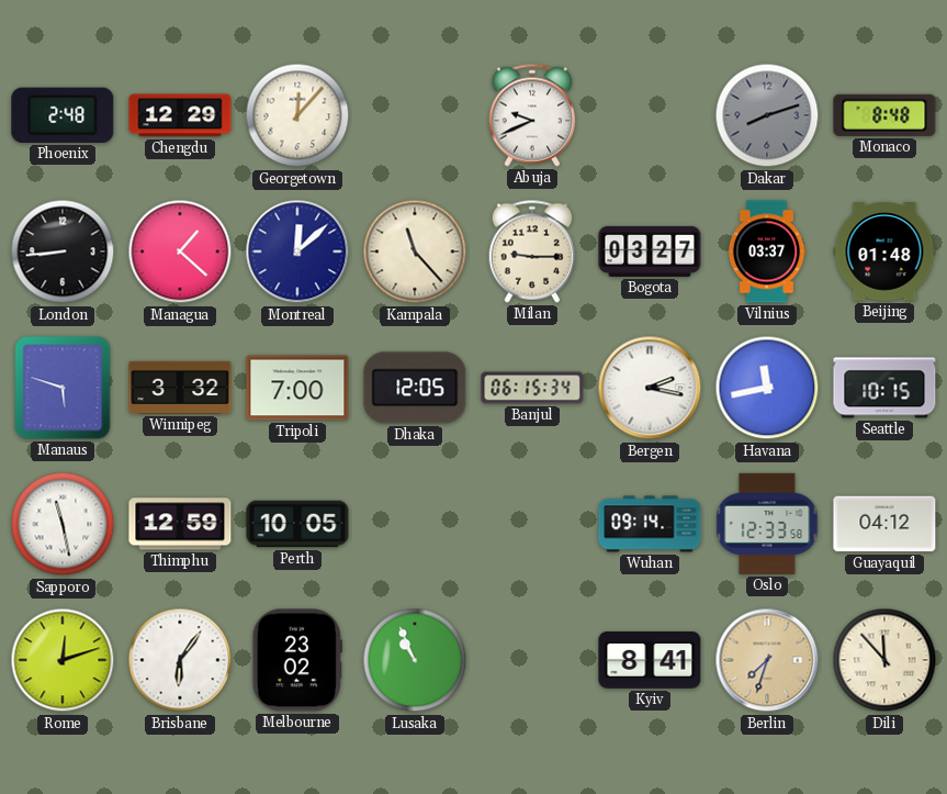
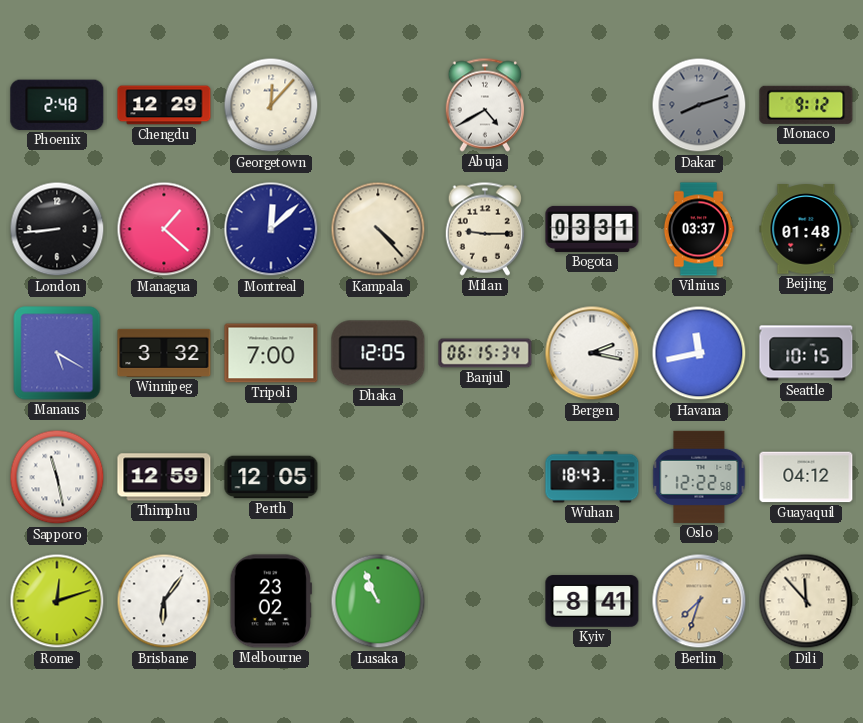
Abuja: 9:41 -> 4:40 (485, 105)
Monaco: 8:48 -> 9:12 (806, 105)
Kampala: 11:23 -> 4:23 (378, 229)
Bogota: 03:27 -> 03:31 (592, 229)
Manaus: 5:48 -> 5:20 (57, 353)
Perth: 10:05 -> 12:05 (271, 477)
Wuhan: 09:14 -> 18:43 (592, 477)
Oslo: 12:33 -> 12:22 (699, 477)
